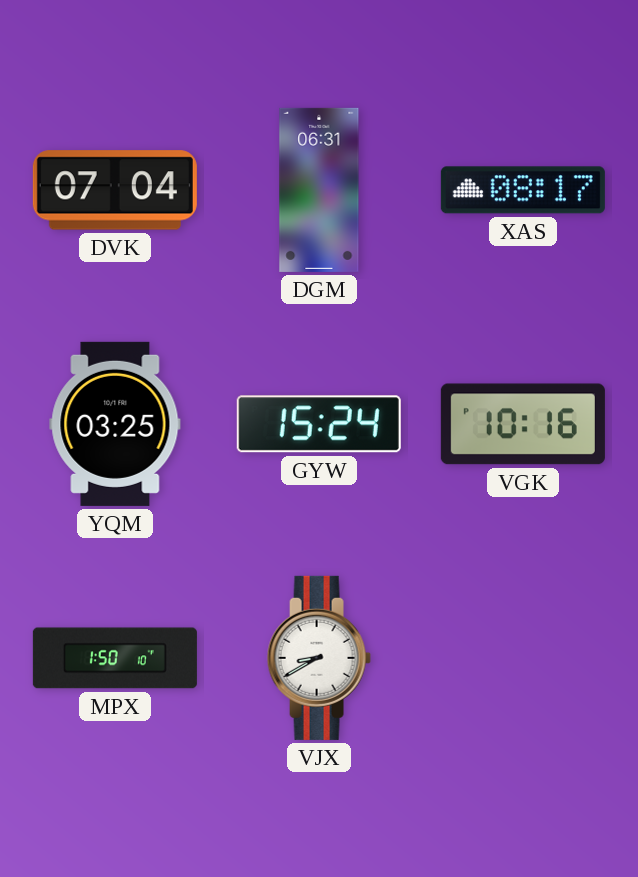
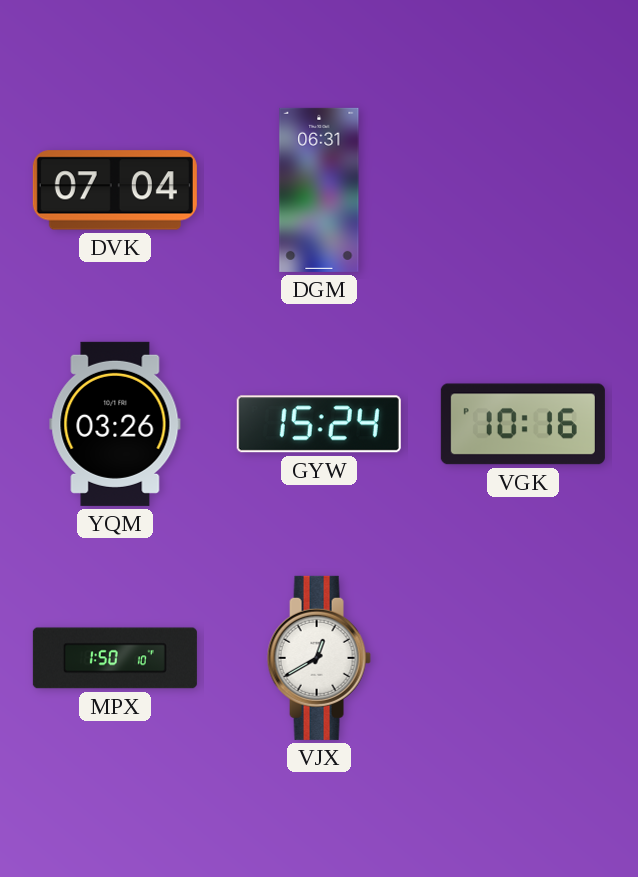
XAS: 08:17 -> none (523, 190)
YQM: 03:25 -> 03:26 (115, 424)
VJX: 8:40 -> 12:40 (319, 658)
